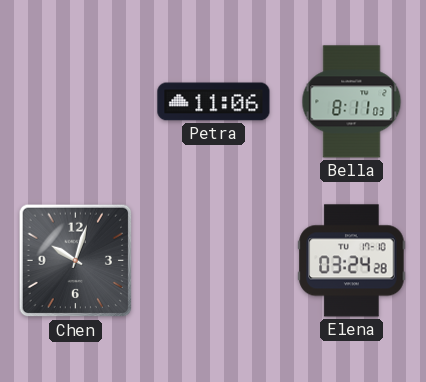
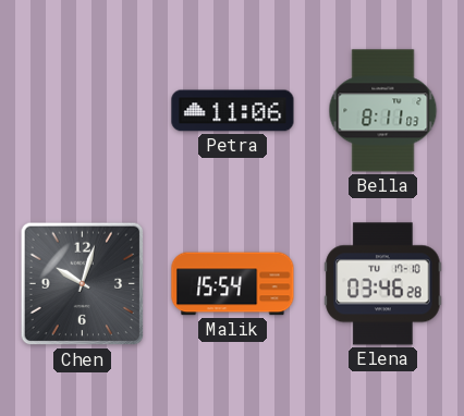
Malik: none -> 15:54 (233, 284)
Elena: 03:24 -> 03:46 (383, 284)
